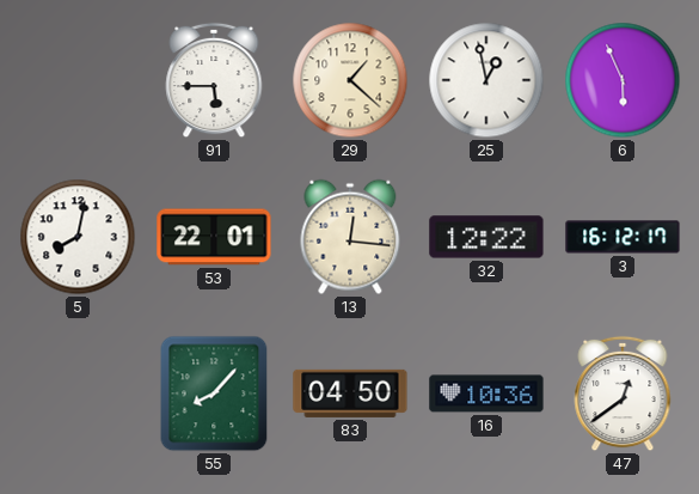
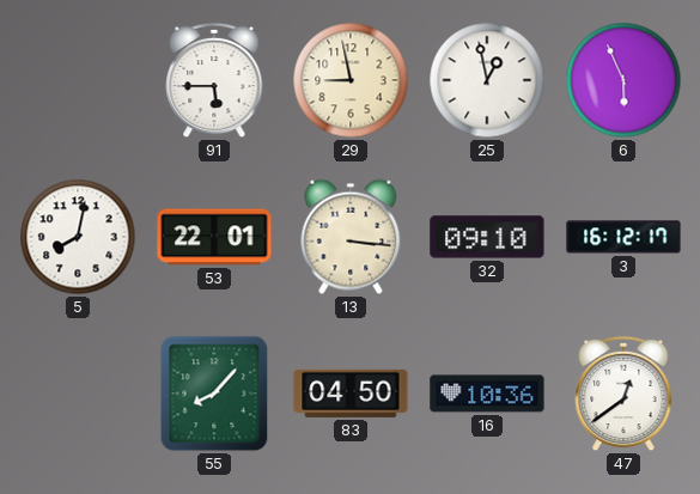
29: 1:22 -> 8:58 (351, 80)
13: 12:16 -> 3:16 (351, 237)
32: 12:22 -> 09:10 (487, 237)
